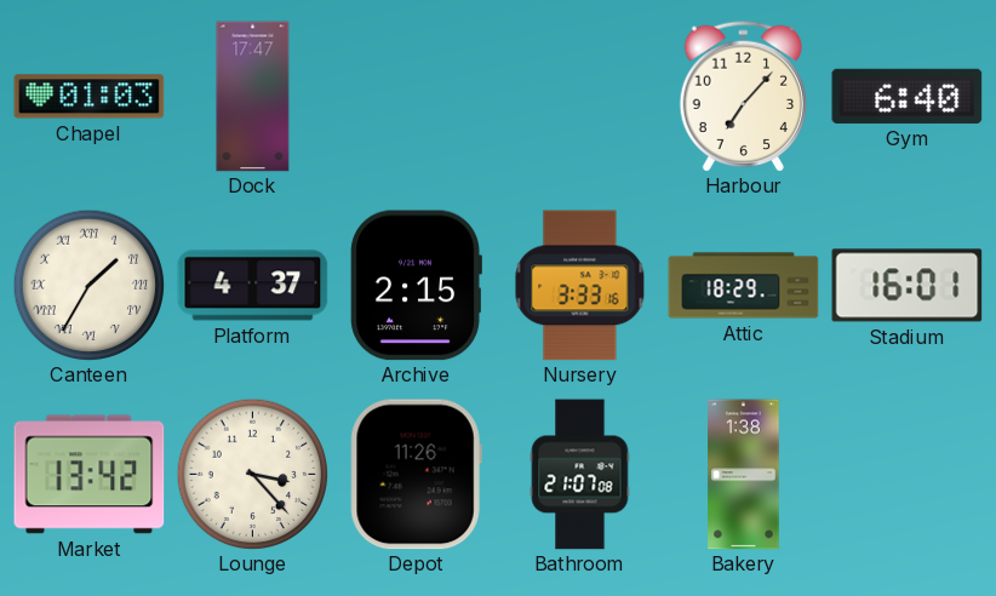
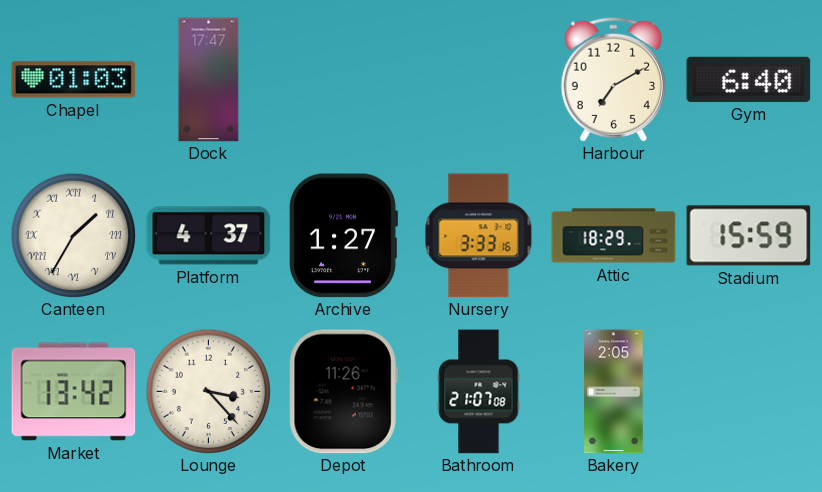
Harbour: 7:07 -> 7:10 (613, 79)
Archive: 2:15 -> 1:27 (343, 236)
Stadium: 16:01 -> 15:59 (749, 236)
Bakery: 1:38 -> 2:05 (614, 392)
